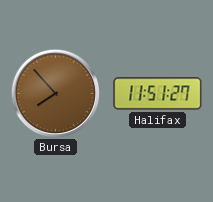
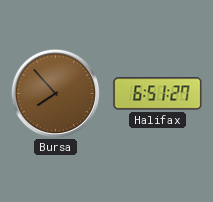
Halifax: 11:51 -> 6:51 (158, 94)
